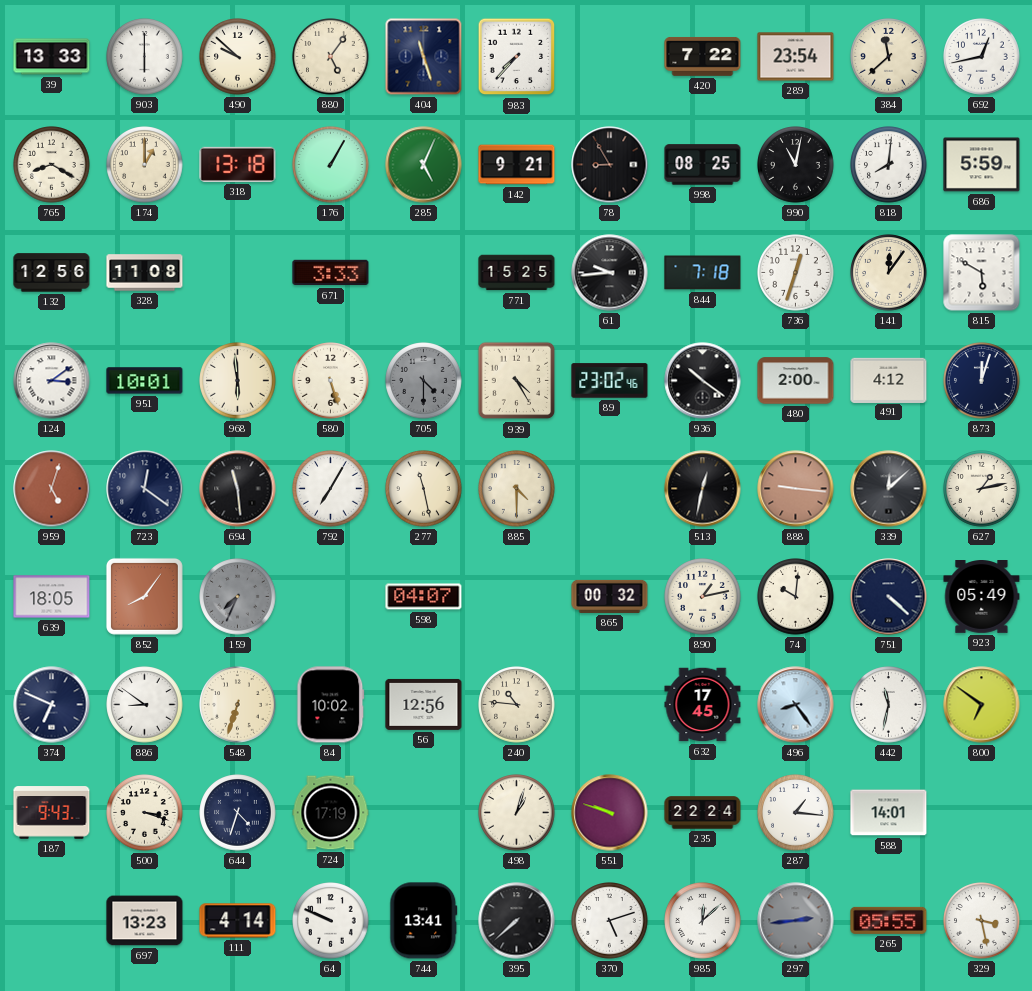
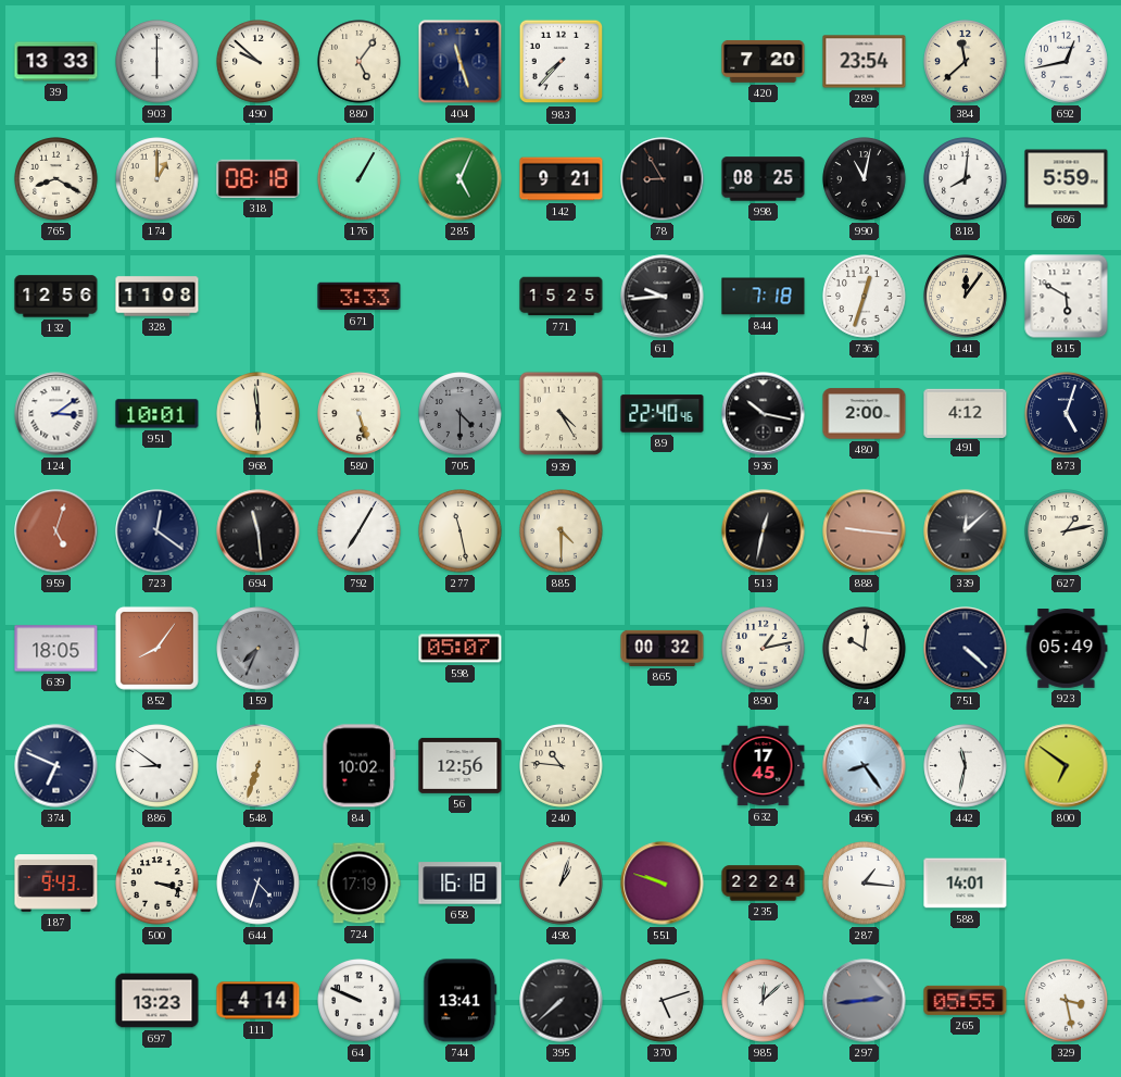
420: 7:22 -> 7:20 (764, 61)
318: 13:18 -> 08:18 (259, 178)
89: 23:02 -> 22:40 (663, 414)
936: 10:21 -> 10:17 (764, 414)
873: 12:03 -> 5:03 (1067, 414)
598: 04:07 -> 05:07 (461, 649)
658: none -> 16:18 (461, 884)
